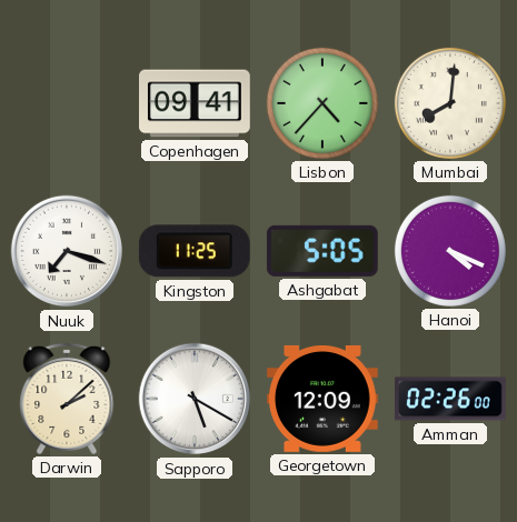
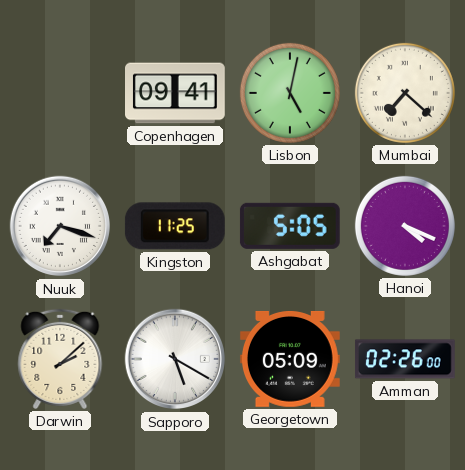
Lisbon: 4:37 -> 5:02 (290, 93)
Mumbai: 8:01 -> 7:22 (405, 93)
Georgetown: 12:09 -> 05:09 (290, 359)
